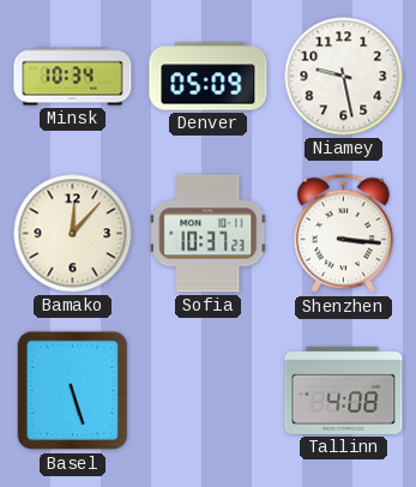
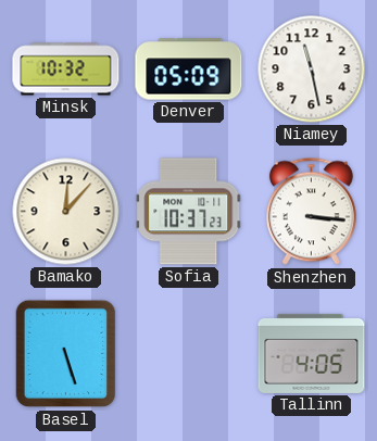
Minsk: 10:34 -> 10:32 (66, 70)
Niamey: 9:28 -> 11:28 (312, 70)
Tallinn: 4:08 -> 4:05 (312, 353)
